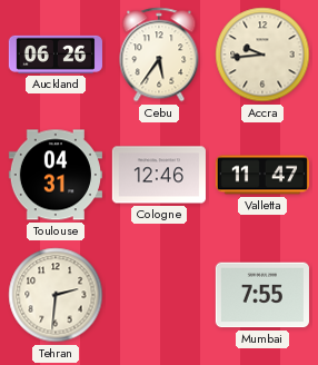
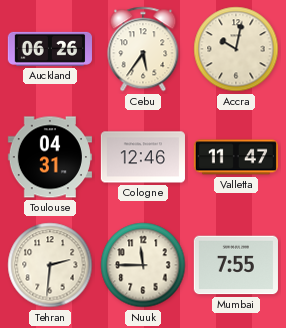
Accra: 9:44 -> 10:02 (236, 49)
Nuuk: none -> 11:45 (143, 265)
